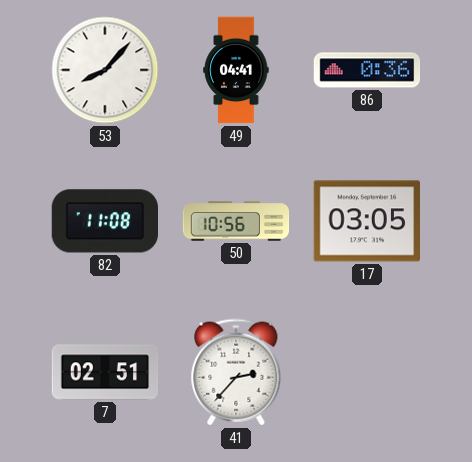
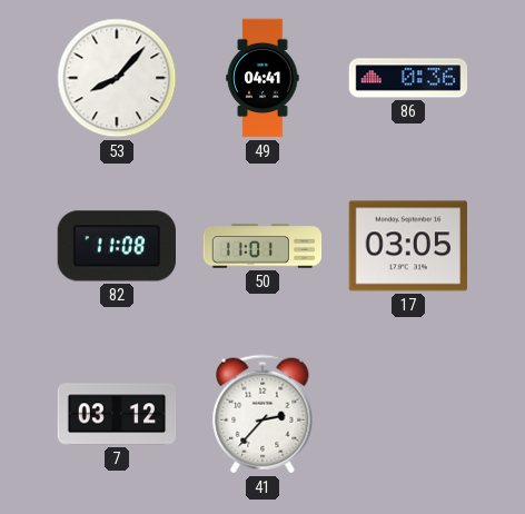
50: 10:56 -> 11:01 (262, 246)
7: 02:51 -> 03:12 (117, 414)
